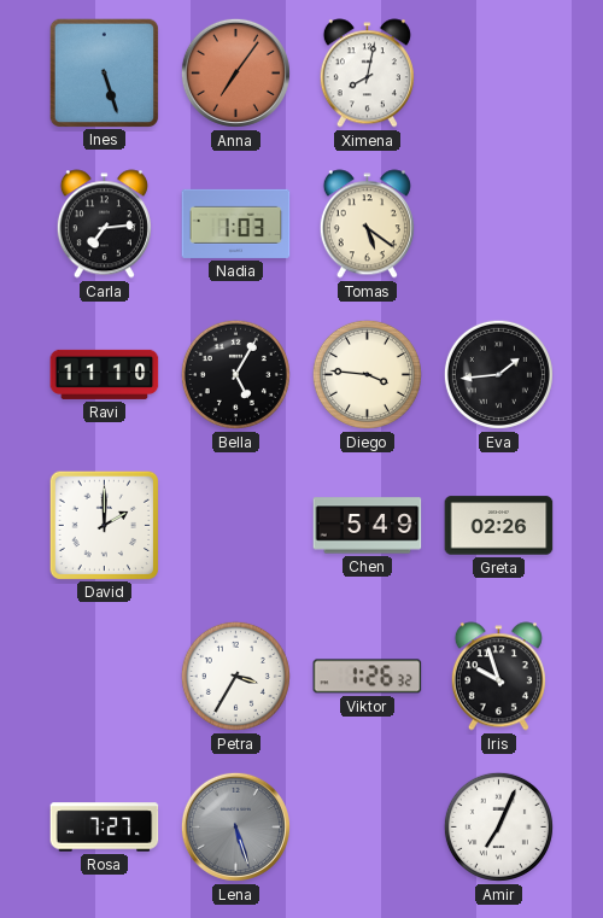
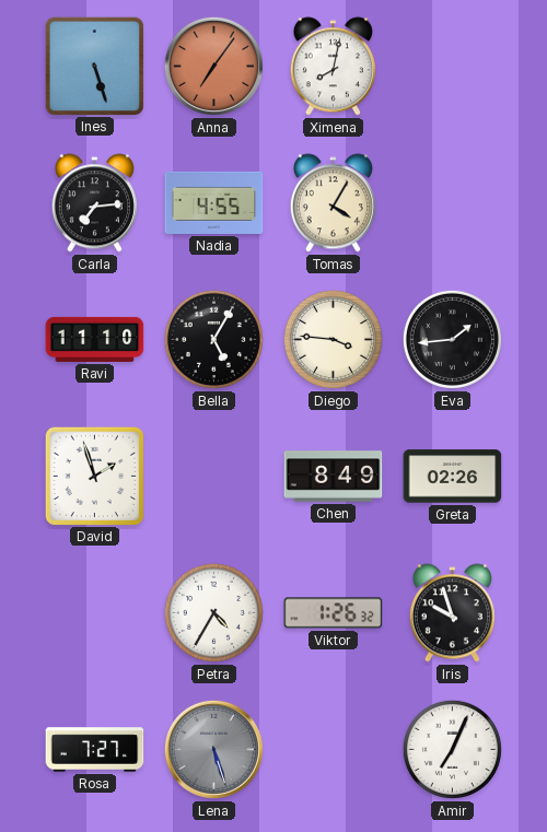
Nadia: 1:03 -> 4:55 (214, 202)
Tomas: 5:21 -> 4:05 (333, 203)
David: 2:00 -> 1:57 (94, 476)
Chen: 5:49 -> 8:49 (334, 477)
Petra: 3:35 -> 4:35 (213, 612)
